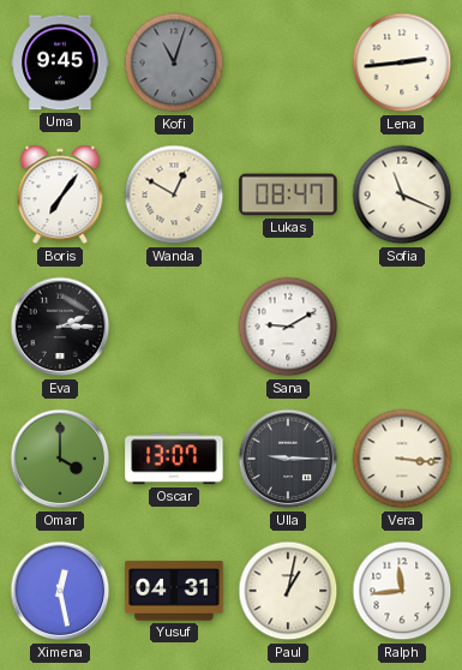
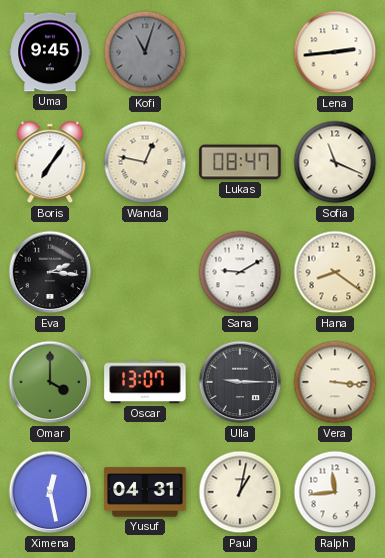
Wanda: 12:50 -> 12:47 (145, 162)
Eva: 2:15 -> 2:16 (50, 272)
Hana: none -> 8:21 (335, 272)
